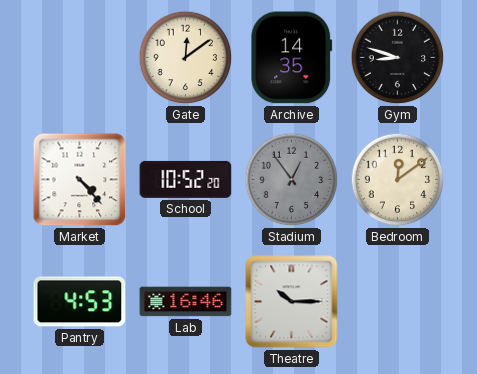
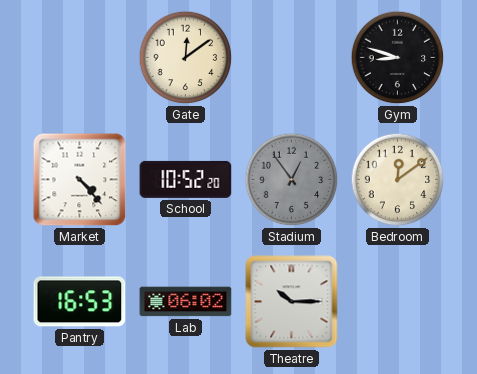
Archive: 14:35 -> none (292, 58)
Pantry: 4:53 -> 16:53 (80, 302)
Lab: 16:46 -> 06:02 (186, 302)
